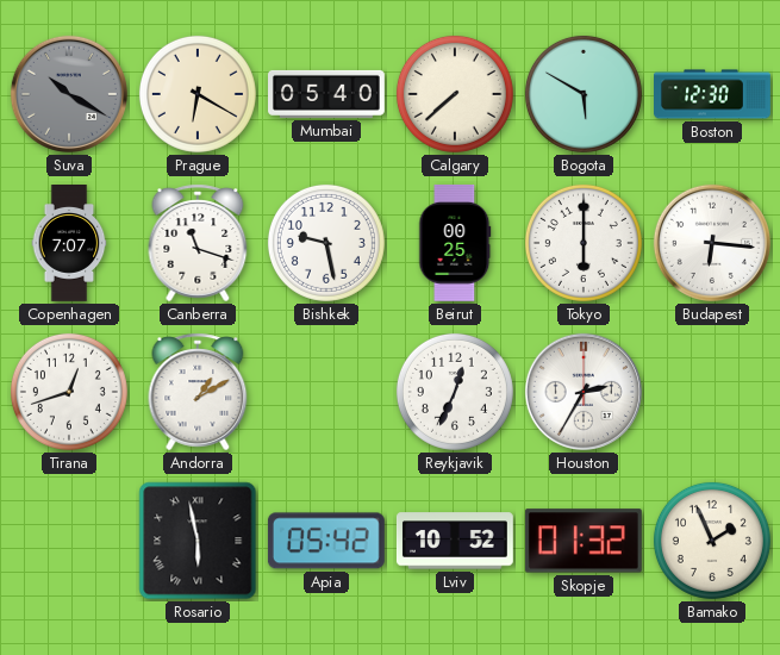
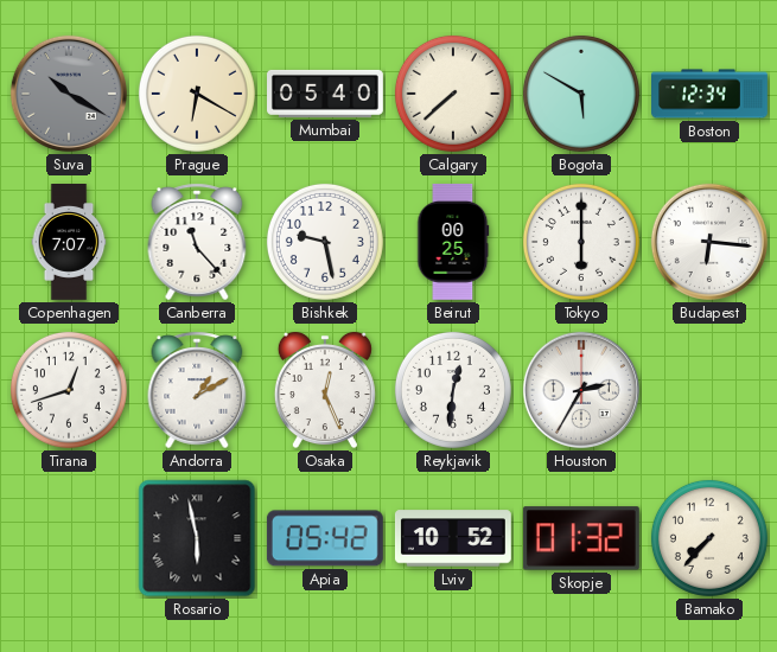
Boston: 12:30 -> 12:34 (711, 94)
Canberra: 11:18 -> 11:23 (197, 242)
Osaka: none -> 12:26 (325, 390)
Reykjavik: 12:34 -> 12:31 (453, 390)
Bamako: 1:56 -> 7:37 (709, 538)
